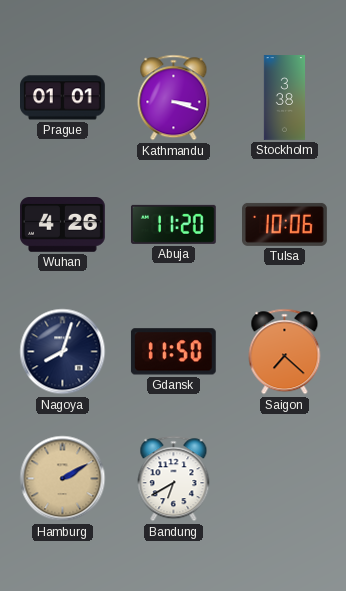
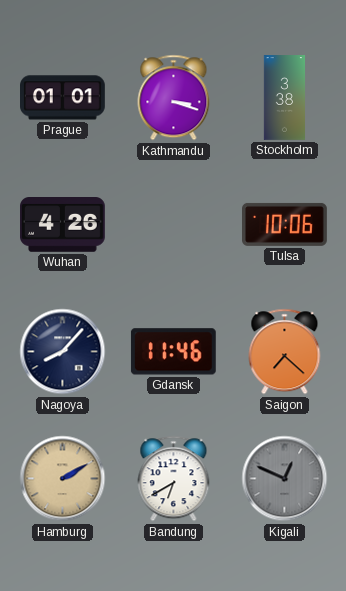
Abuja: 11:20 -> none (173, 224)
Nagoya: 8:03 -> 8:07 (63, 352)
Gdansk: 11:50 -> 11:46 (173, 352)
Kigali: none -> 12:49 (285, 479)
